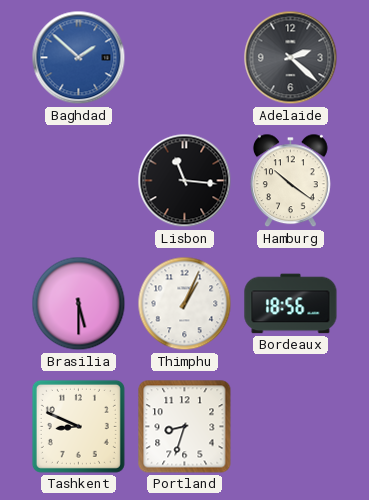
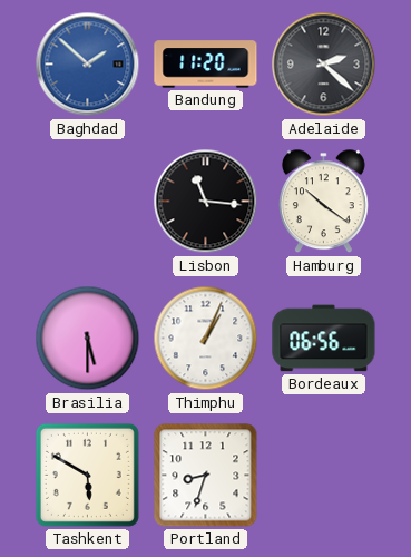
Bandung: none -> 11:20 (206, 65)
Bordeaux: 18:56 -> 06:56 (324, 339)
Tashkent: 8:49 -> 5:50 (87, 475)
